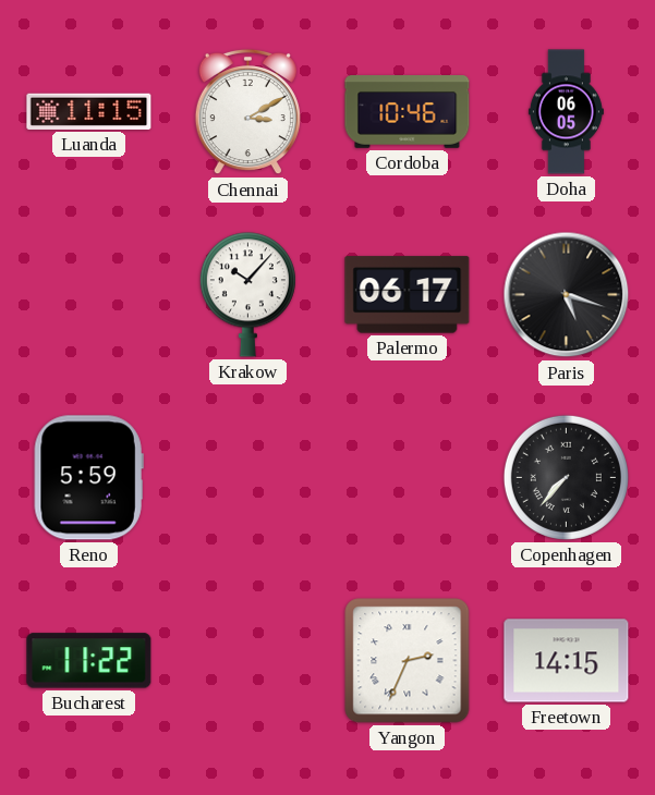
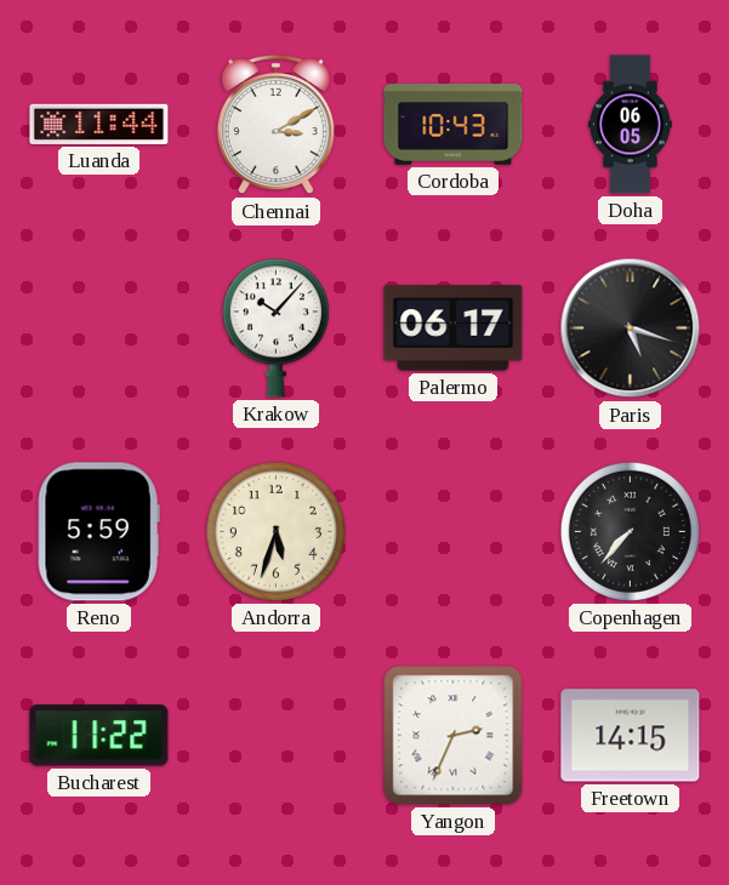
Luanda: 11:15 -> 11:44 (99, 124)
Cordoba: 10:46 -> 10:43 (454, 125)
Andorra: none -> 5:33 (275, 531)
